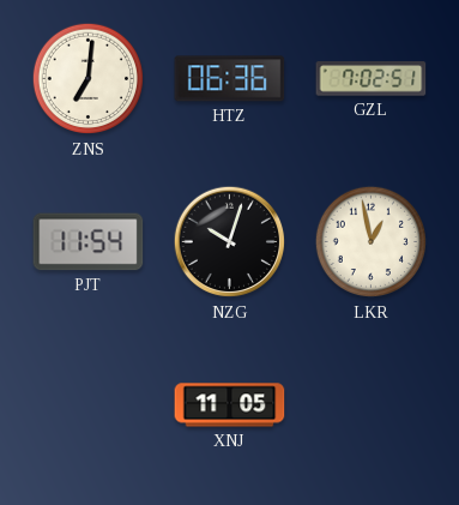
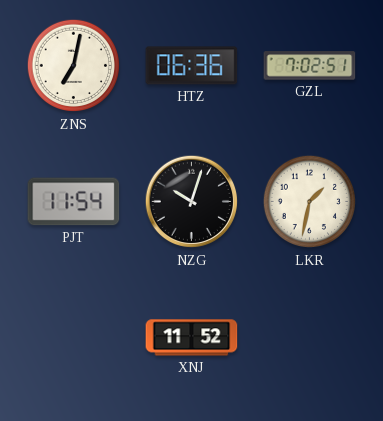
ZNS: 7:01 -> 7:02 (74, 66)
LKR: 12:58 -> 1:32 (310, 202)
XNJ: 11:05 -> 11:52 (192, 338)
